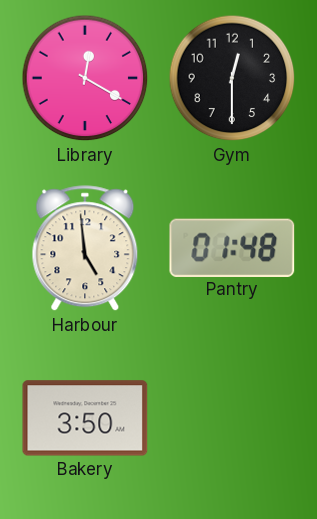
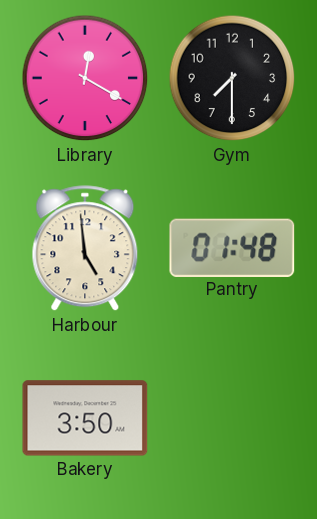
Gym: 12:30 -> 7:30 (232, 78)
